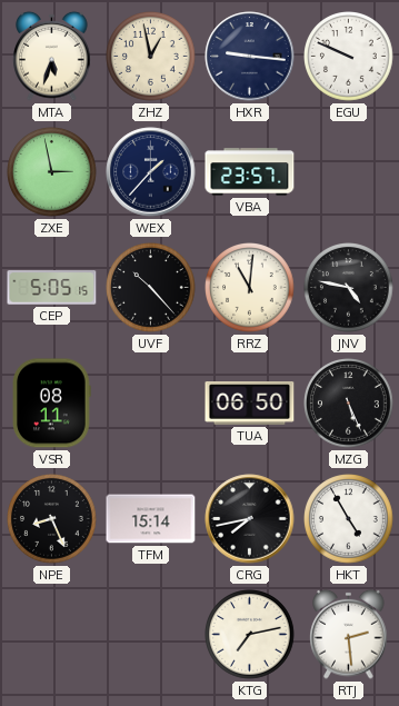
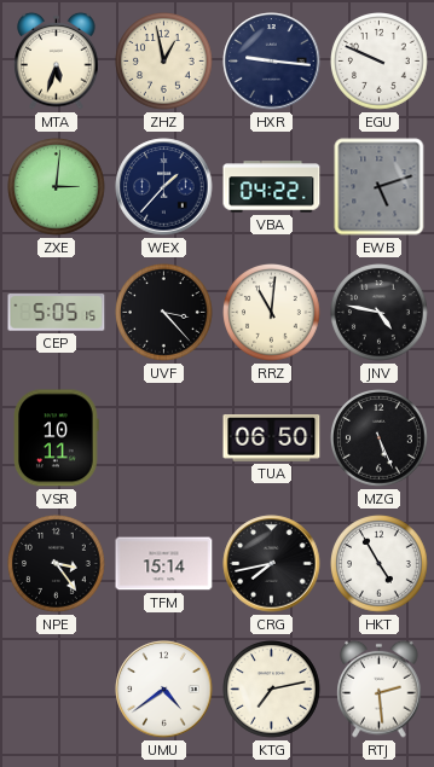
ZXE: 2:58 -> 3:01 (57, 187)
VBA: 23:57 -> 04:22 (272, 187)
EWB: none -> 5:12 (380, 187)
UVF: 10:23 -> 3:23 (164, 313)
VSR: 08:11 -> 10:11 (57, 438)
NPE: 8:26 -> 3:24 (57, 564)
UMU: none -> 4:39 (164, 690)
